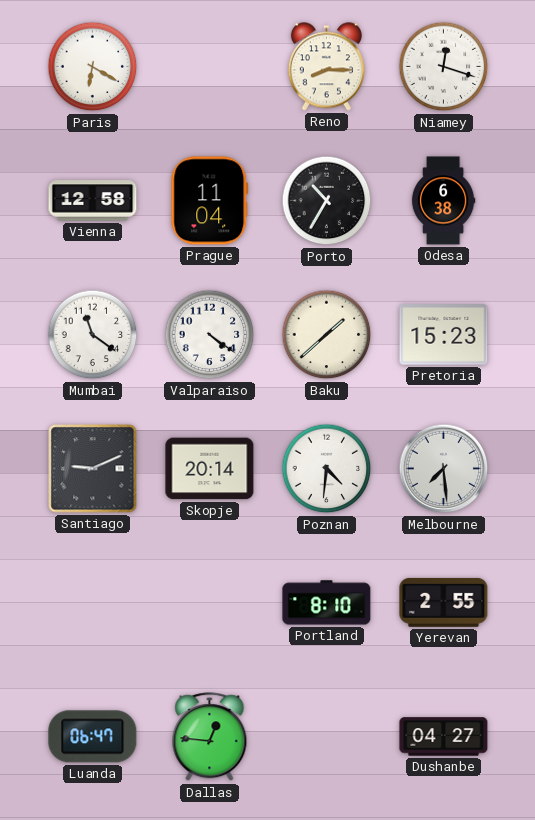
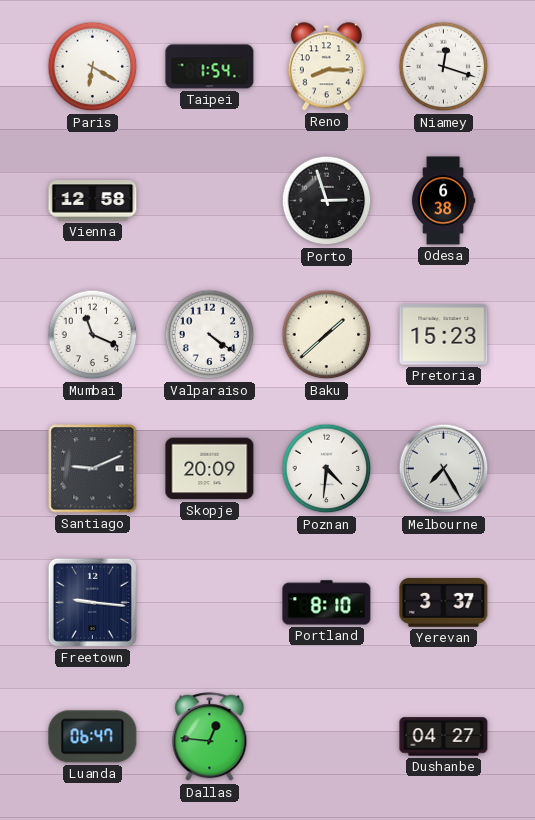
Taipei: none -> 1:54 (210, 67)
Prague: 11:04 -> none (210, 201)
Porto: 10:35 -> 2:57 (327, 201)
Mumbai: 11:21 -> 11:19 (93, 335)
Skopje: 20:14 -> 20:09 (210, 469)
Melbourne: 7:29 -> 7:25 (444, 469)
Freetown: none -> 9:16 (92, 602)
Yerevan: 2:55 -> 3:37 (444, 602)
